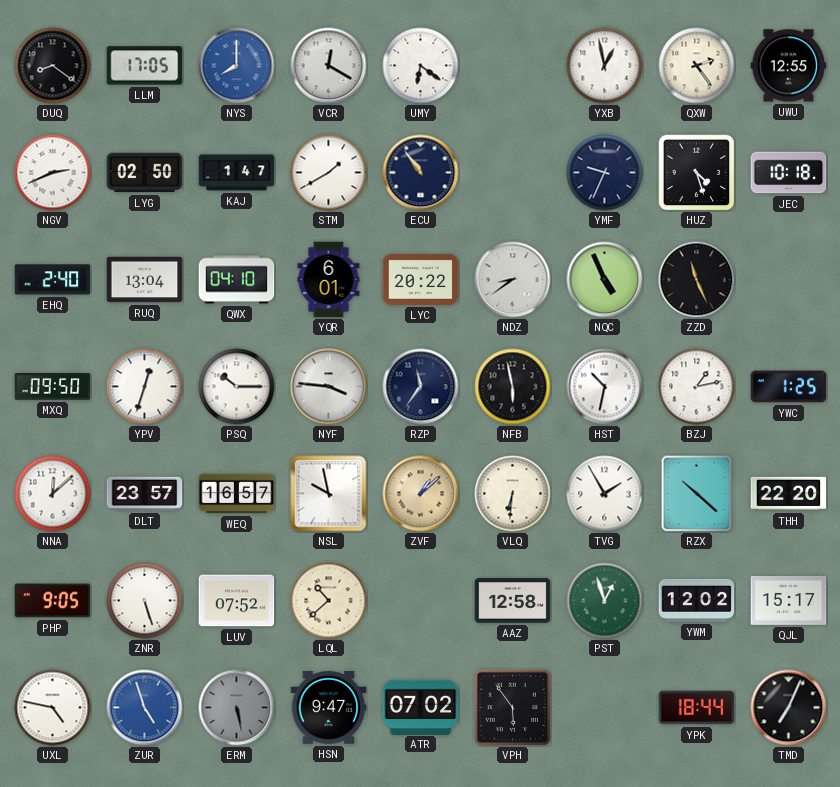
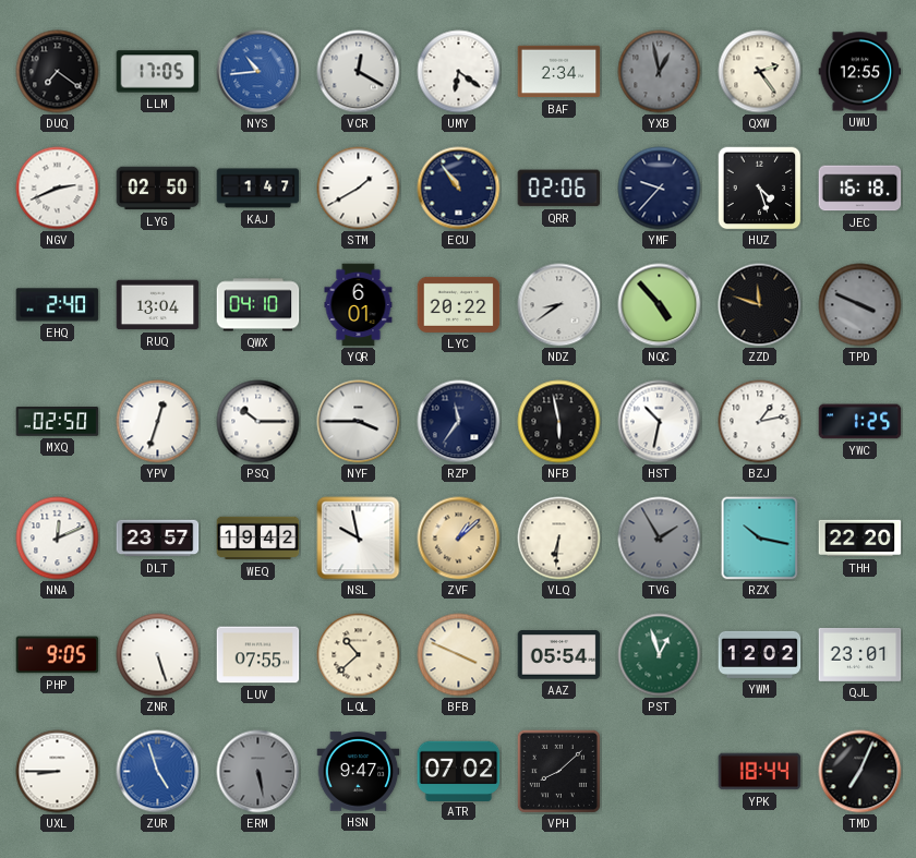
DUQ: 8:21 -> 7:21 (58, 72)
NYS: 8:00 -> 10:44 (258, 72)
BAF: none -> 2:34 (559, 72)
YXB dial: white -> grey (660, 72)
QRR: none -> 02:06 (559, 189)
YMF: 9:34 -> 9:37 (660, 189)
JEC: 10:18 -> 16:18 (860, 189)
NQC: 4:56 -> 4:53 (660, 305)
ZZD: 11:26 -> 11:48 (760, 305)
TPD: none -> 3:49 (860, 305)
MXQ: 09:50 -> 02:50 (58, 422)
NYF: 3:46 -> 3:45 (359, 422)
NNA: 12:08 -> 12:11 (58, 539)
WEQ: 16:57 -> 19:42 (258, 539)
TVG dial: white -> grey (660, 539)
RZX: 10:22 -> 10:17 (760, 539)
LUV: 07:52 -> 07:55 (258, 655)
BFB: none -> 3:49 (459, 655)
AAZ: 12:58 -> 05:54 (559, 655)
QJL: 15:17 -> 23:01 (860, 654)
UXL: 4:47 -> 8:45 (58, 772)
VPH: 5:54 -> 8:08 (558, 771)
